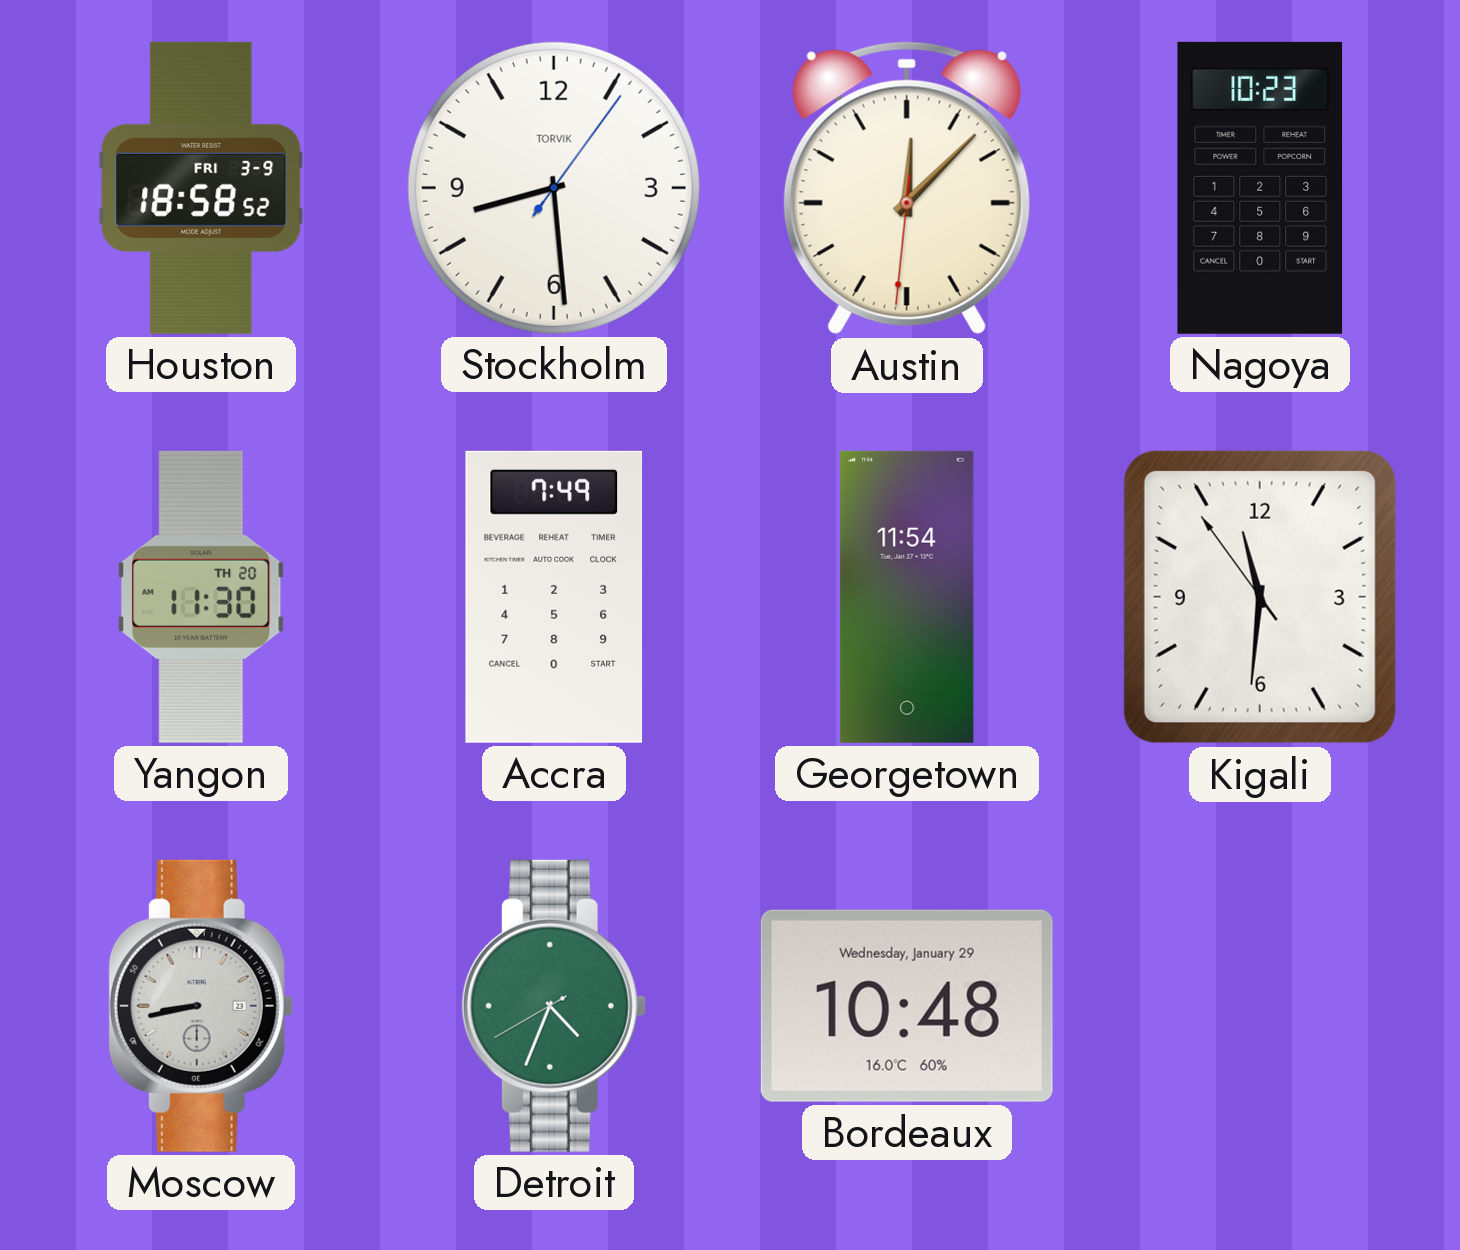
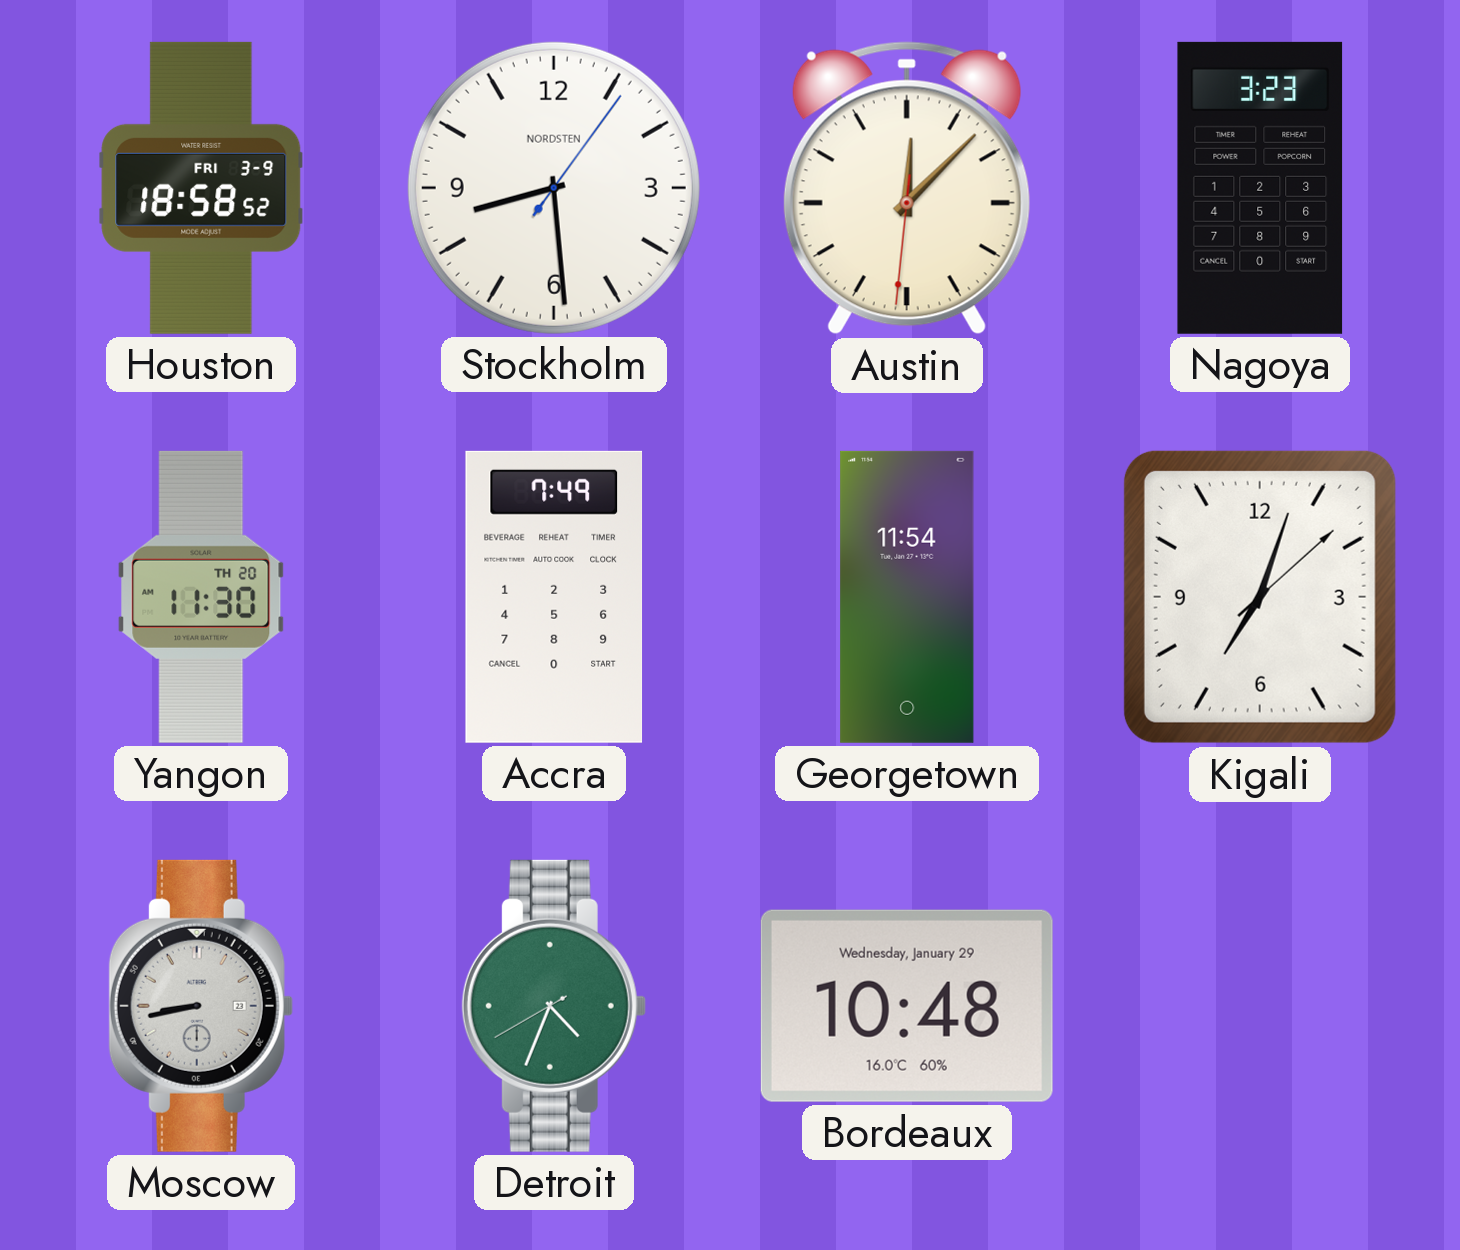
Stockholm brand: TORVIK -> NORDSTEN (554, 188)
Nagoya: 10:23 -> 3:23 (1260, 188)
Kigali: 11:30 -> 7:03 (1260, 597)
